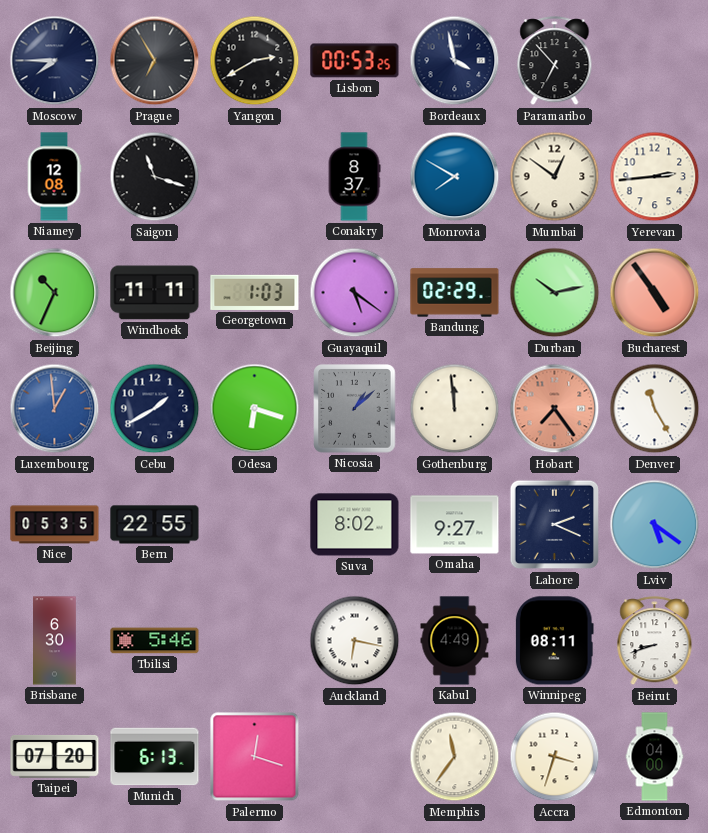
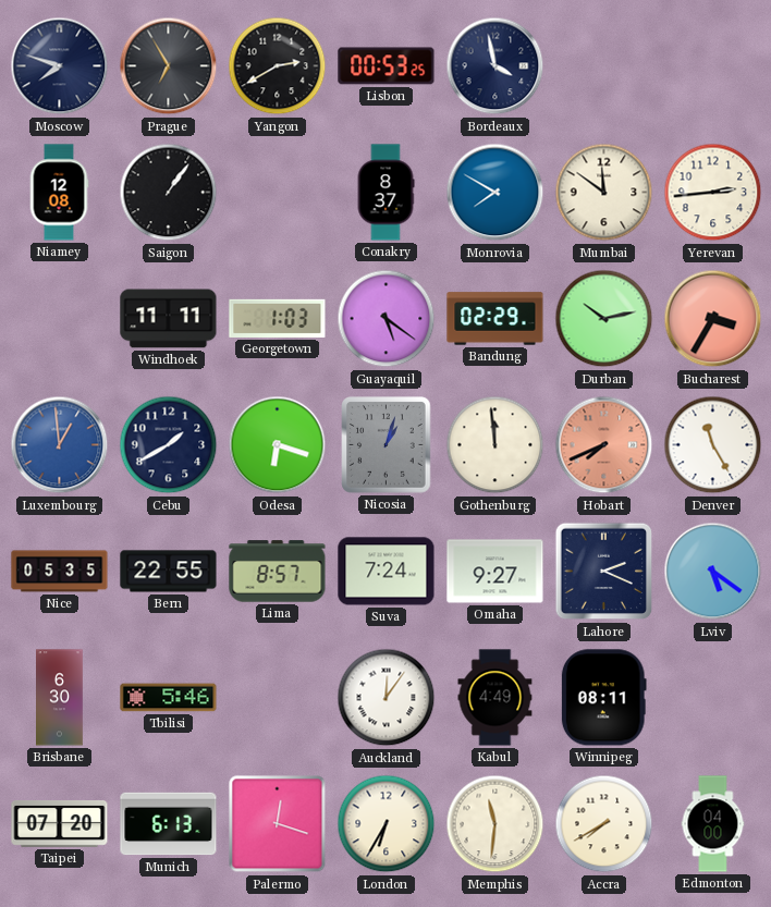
Moscow: 7:45 -> 7:48 (60, 66)
Paramaribo: 6:53 -> none (555, 61)
Saigon: 11:18 -> 1:06 (169, 193)
Mumbai: 12:51 -> 11:51 (604, 193)
Beijing: 10:34 -> none (55, 293)
Bucharest: 4:54 -> 3:35 (713, 319)
Nicosia: 1:08 -> 1:03 (387, 445)
Hobart: 7:24 -> 7:41 (604, 445)
Lima: none -> 8:57 (278, 572)
Suva: 8:02 -> 7:24 (387, 572)
Auckland: 6:17 -> 12:06 (387, 698)
Beirut: 8:42 -> none (655, 641)
London: none -> 6:35 (387, 824)
Memphis: 11:36 -> 11:31 (495, 824)
Accra: 3:33 -> 7:40 (604, 824)
